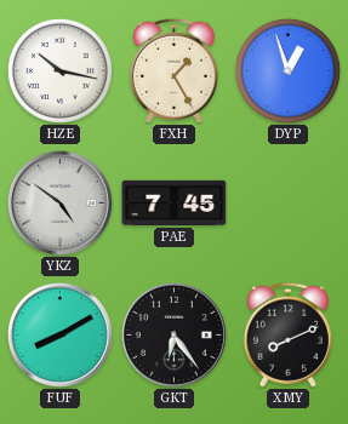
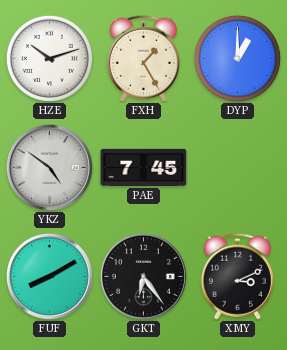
HZE: 10:17 -> 10:12 (49, 58)
DYP: 12:57 -> 1:00 (237, 58)
XMY: 8:11 -> 3:11 (237, 276)
